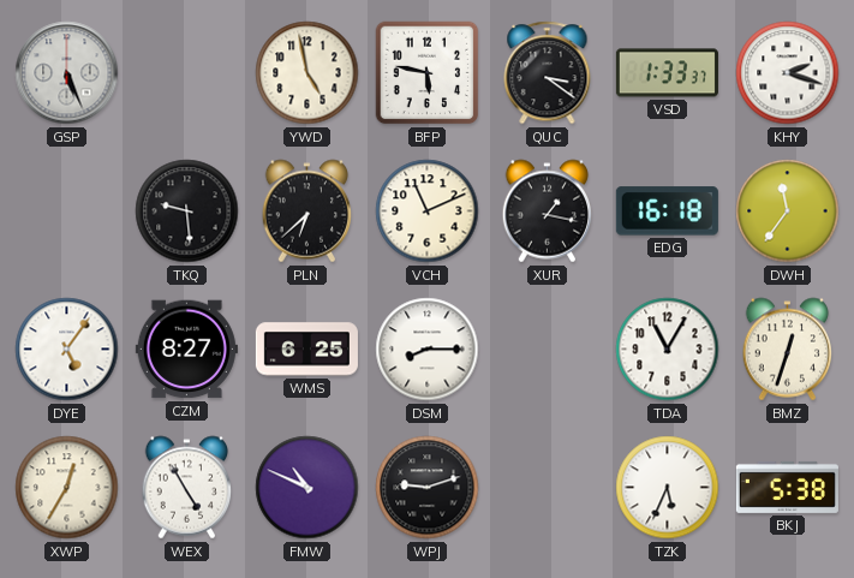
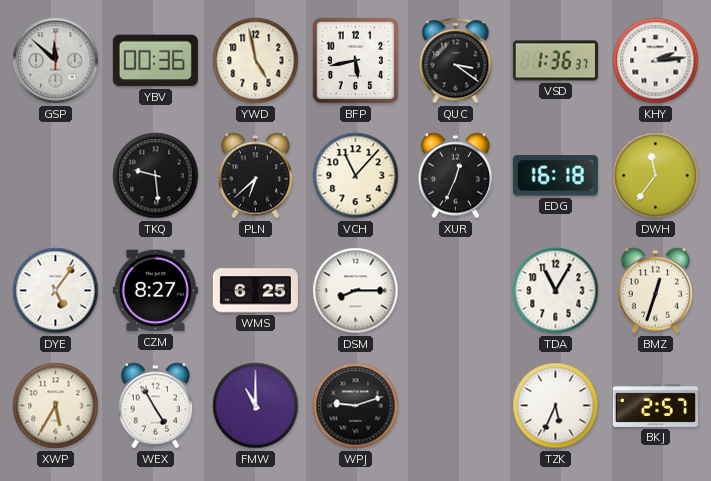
GSP: 5:26 -> 11:52 (56, 61)
YBV: none -> 00:36 (155, 61)
BFP: 5:47 -> 5:43 (356, 61)
VSD: 1:33 -> 1:36 (555, 61)
KHY: 2:18 -> 2:14 (656, 61)
VCH: 11:11 -> 11:07 (356, 176)
XUR: 1:17 -> 12:34 (456, 176)
XWP: 12:35 -> 5:35 (56, 406)
FMW: 10:49 -> 11:00 (256, 406)
BKJ: 5:38 -> 2:57 (655, 405)
